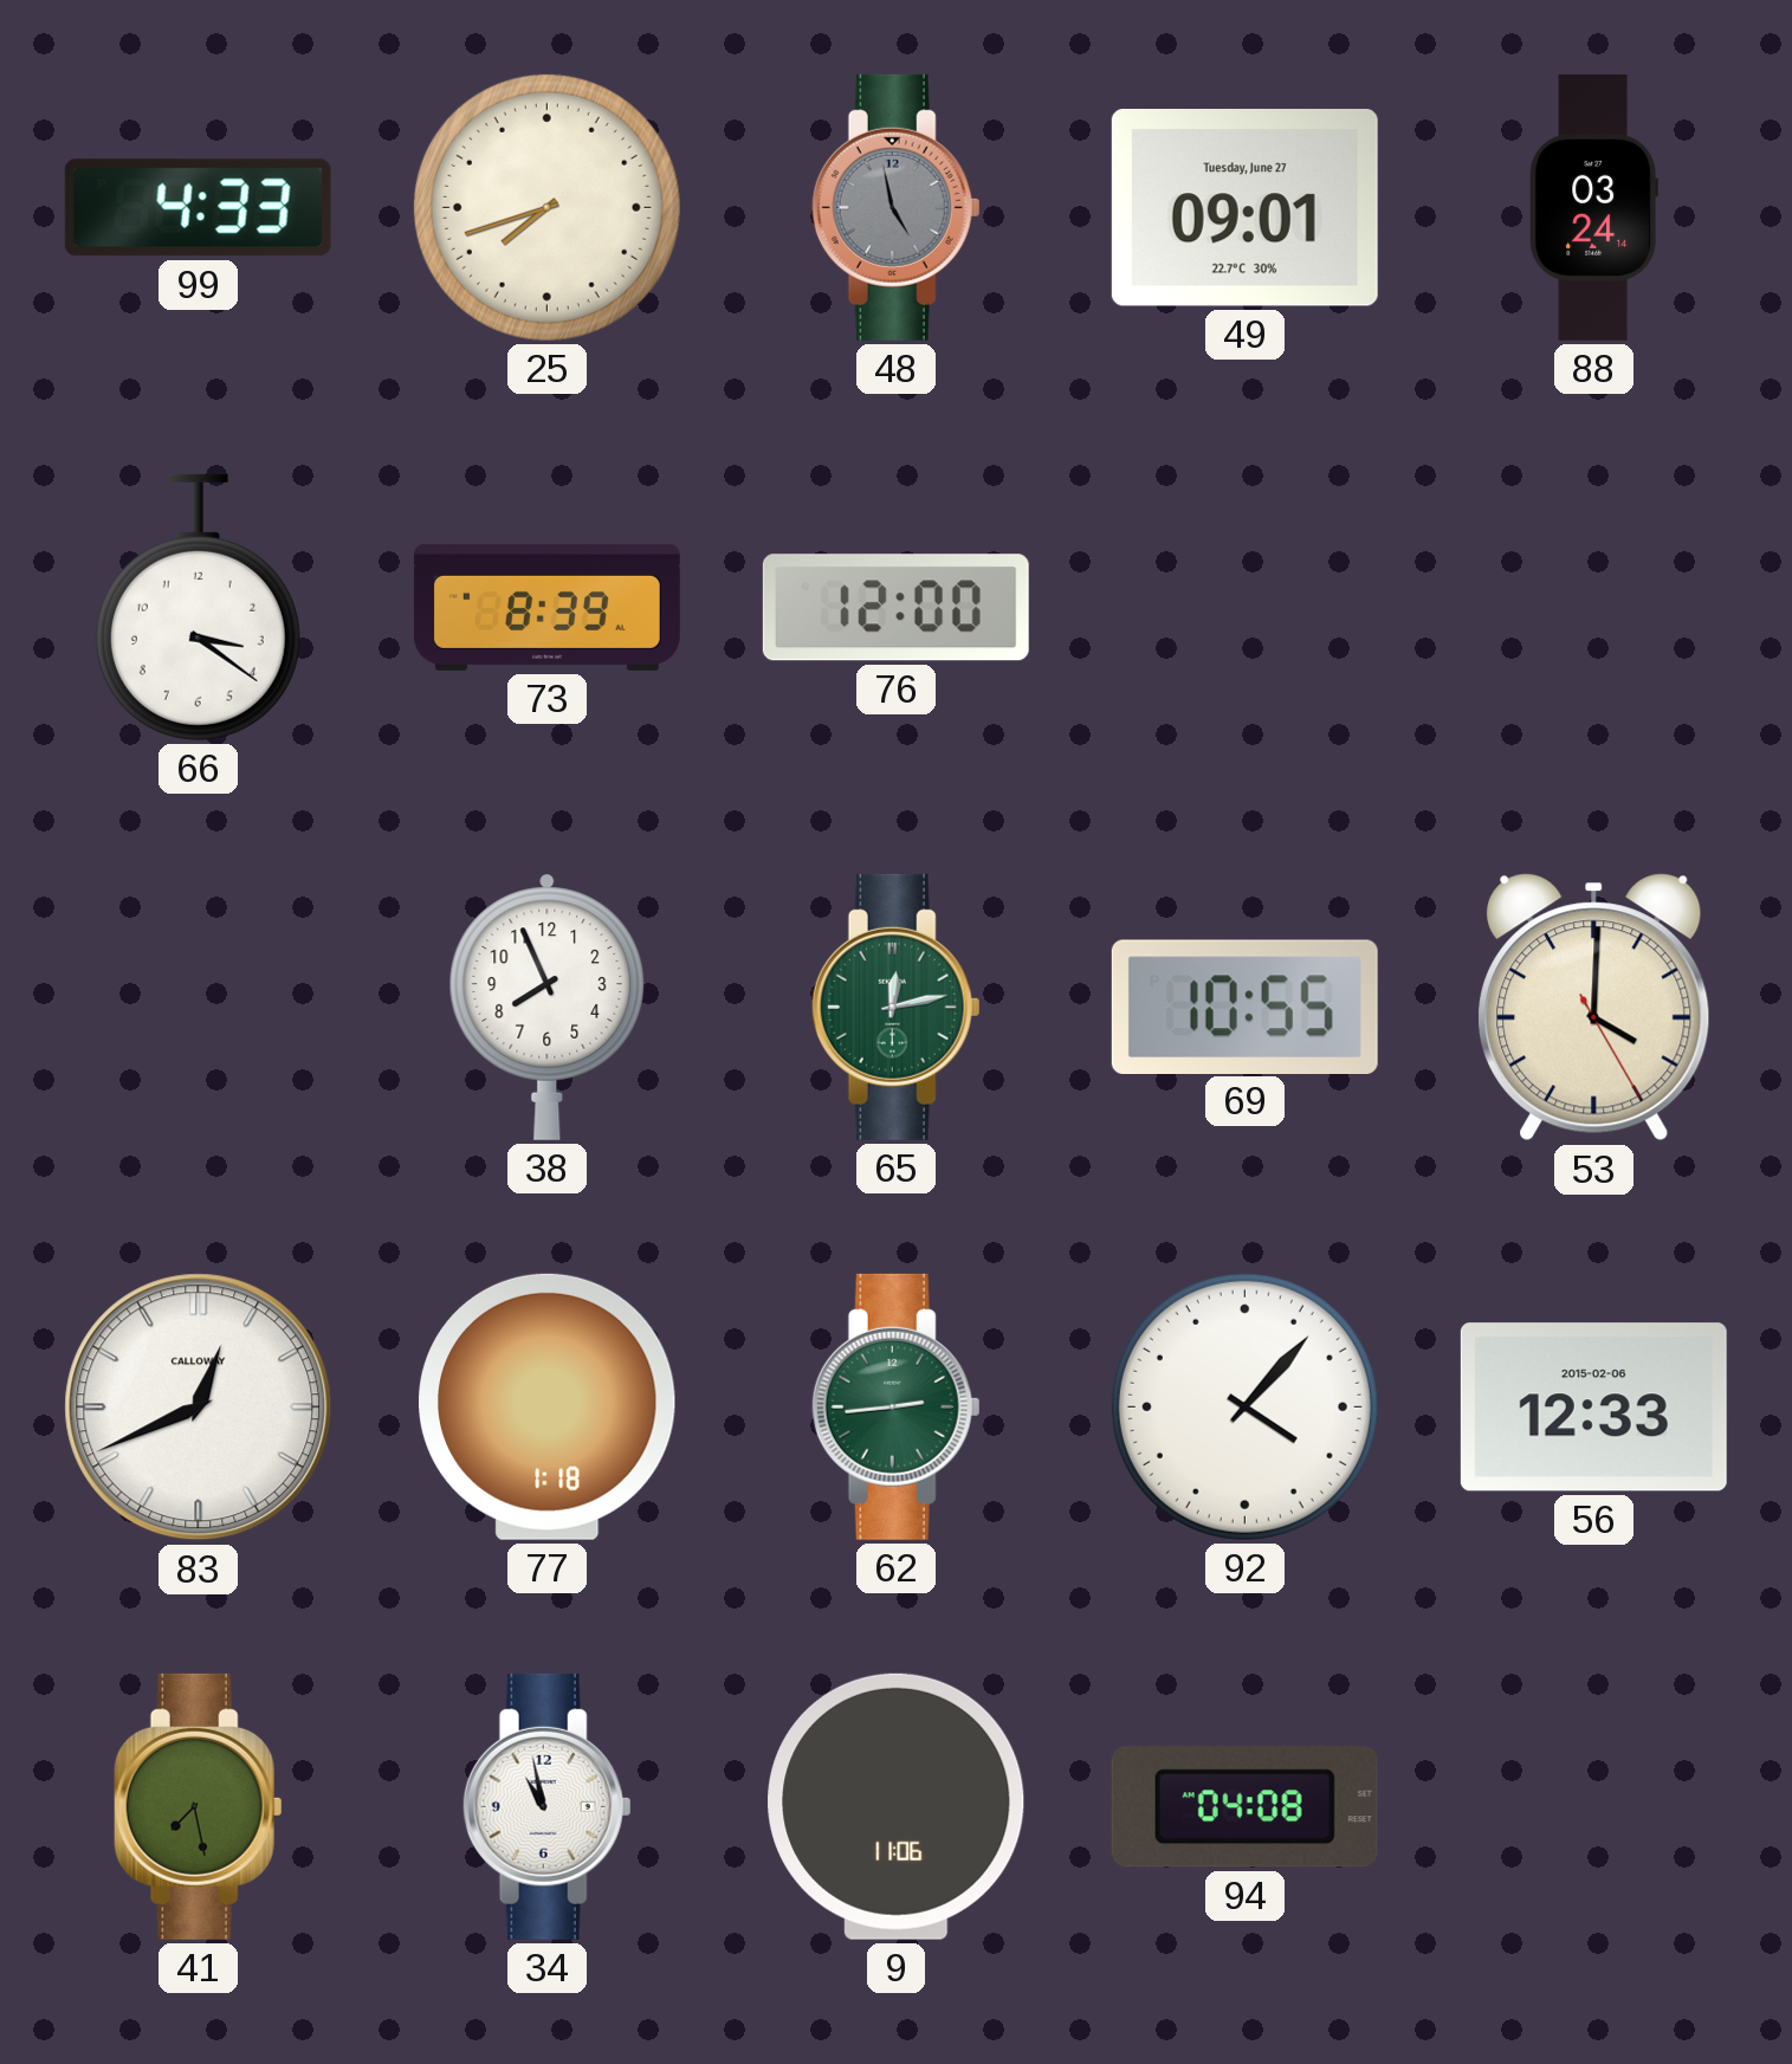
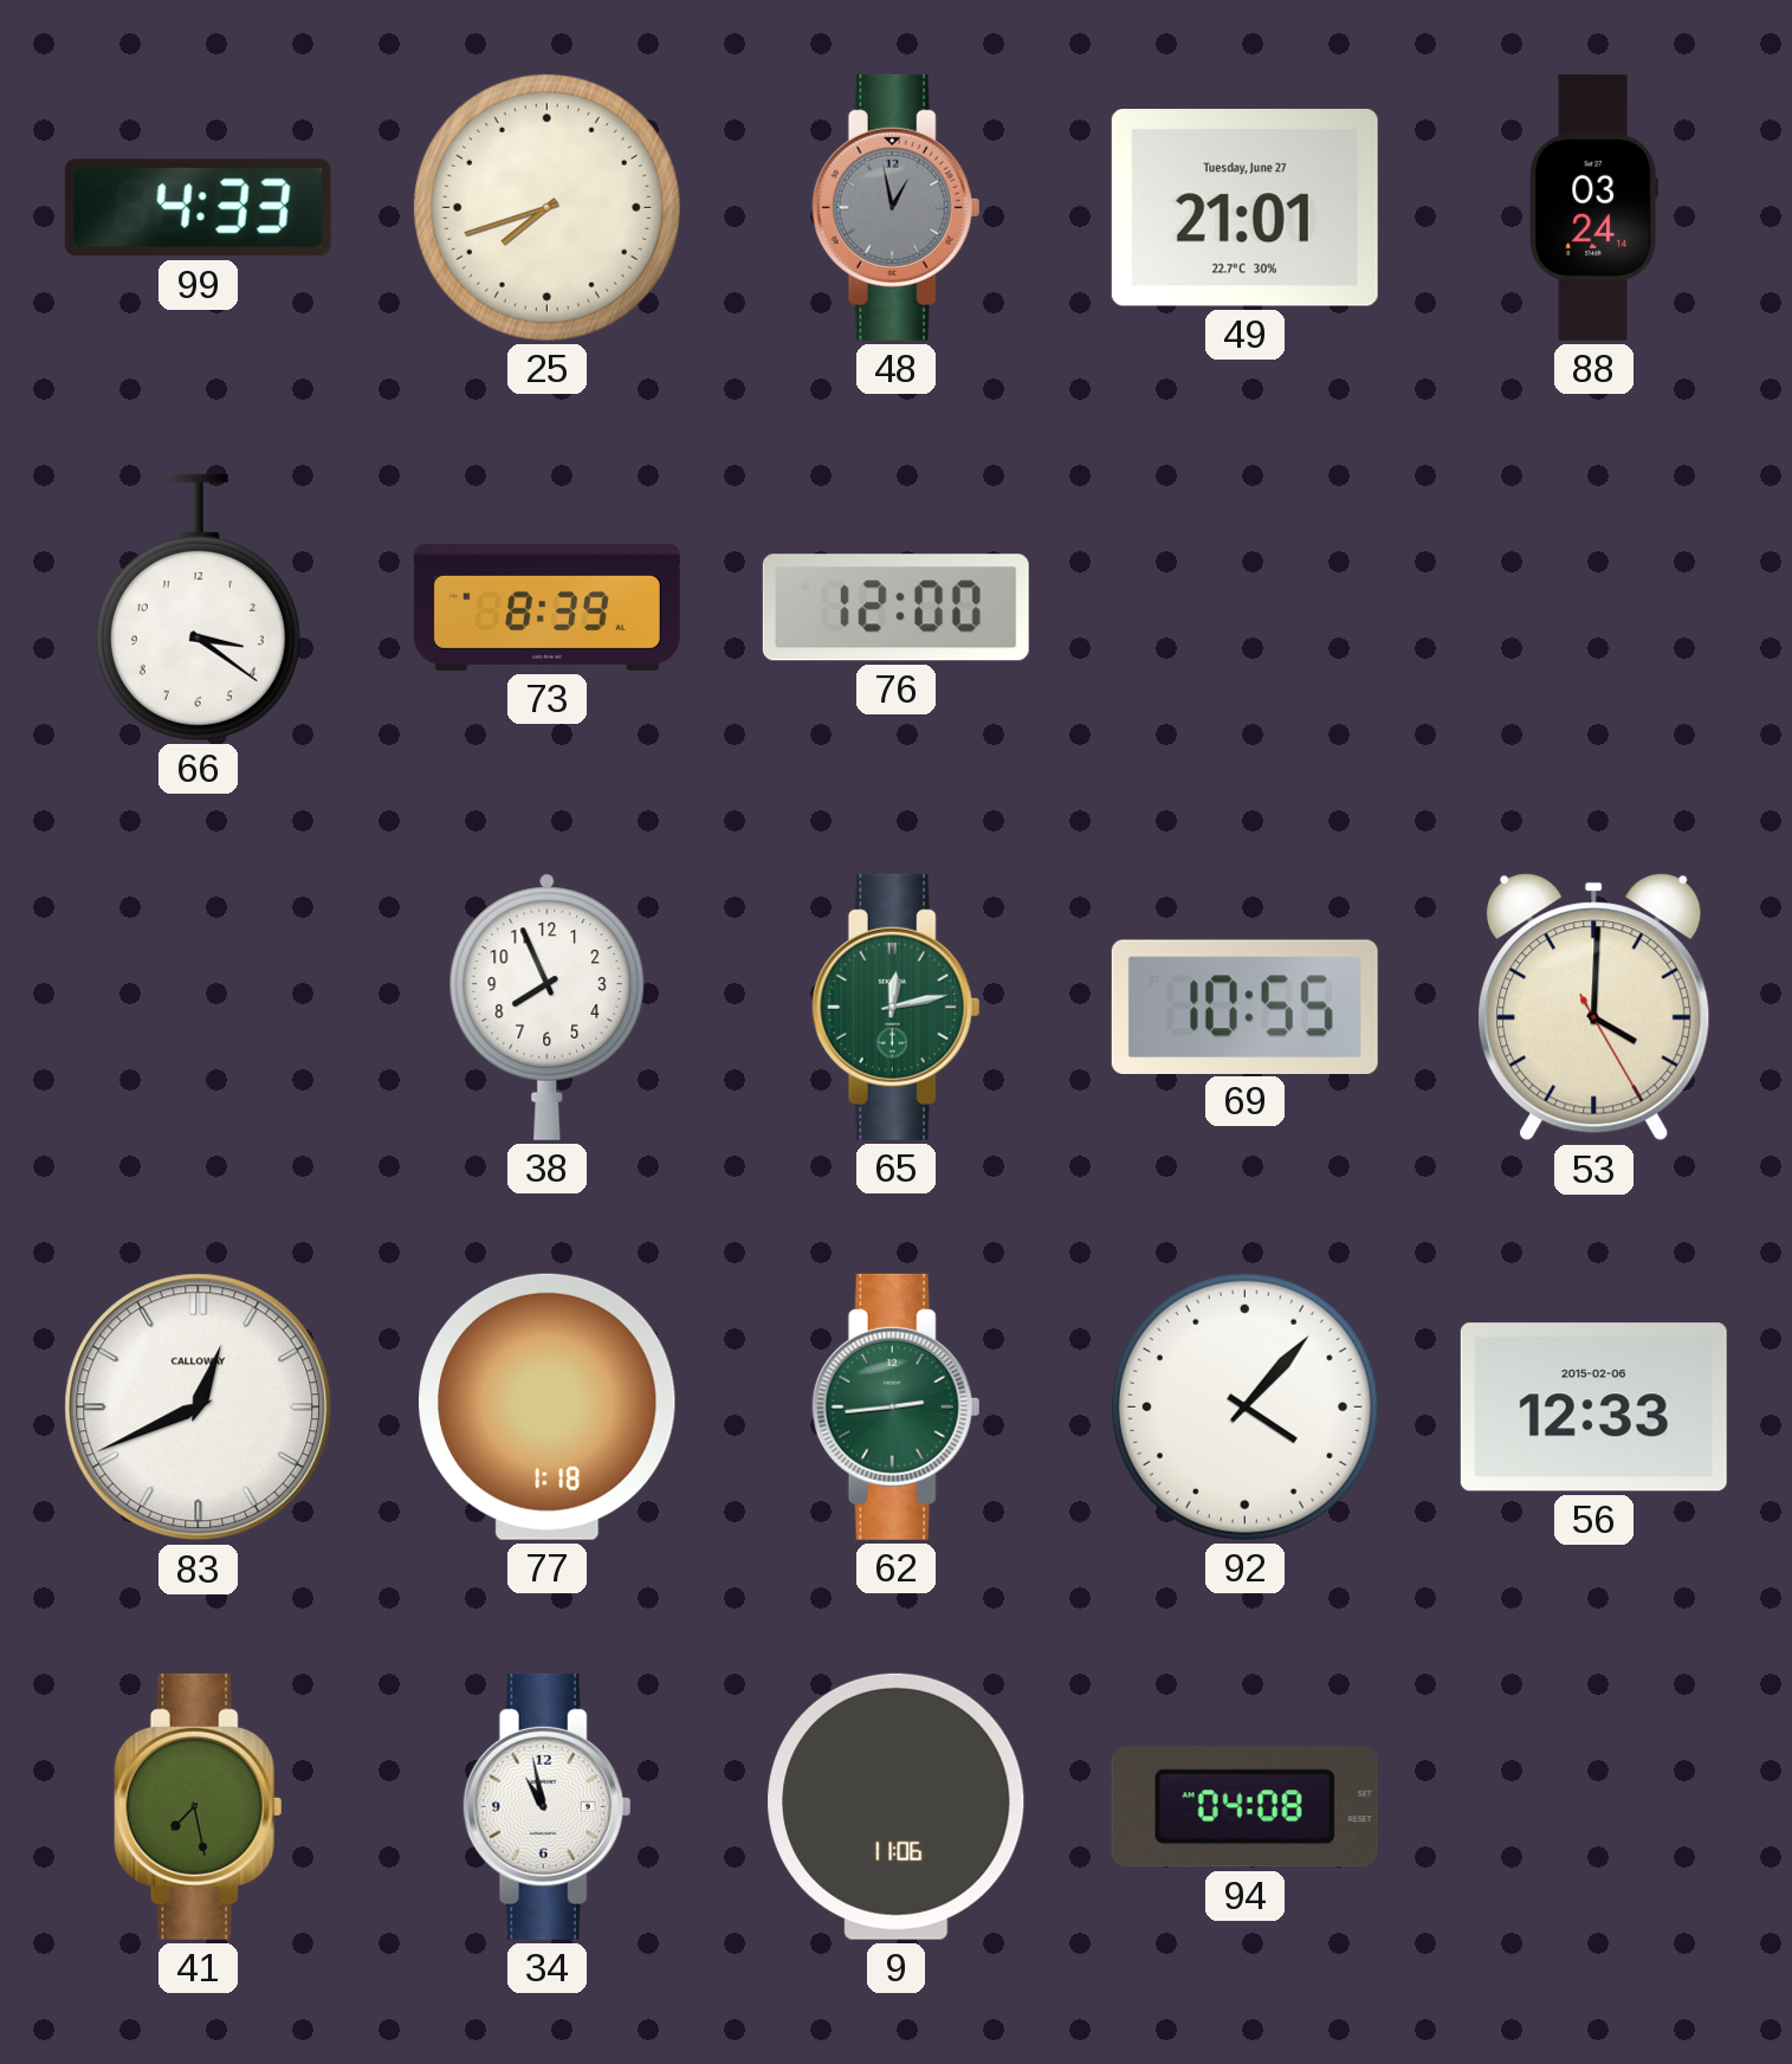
48: 4:58 -> 12:58 (895, 207)
49: 09:01 -> 21:01 (1244, 208)
